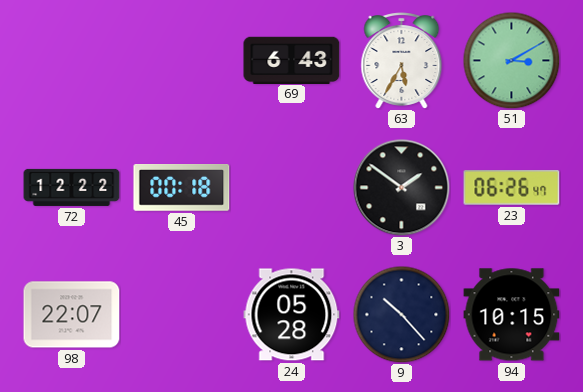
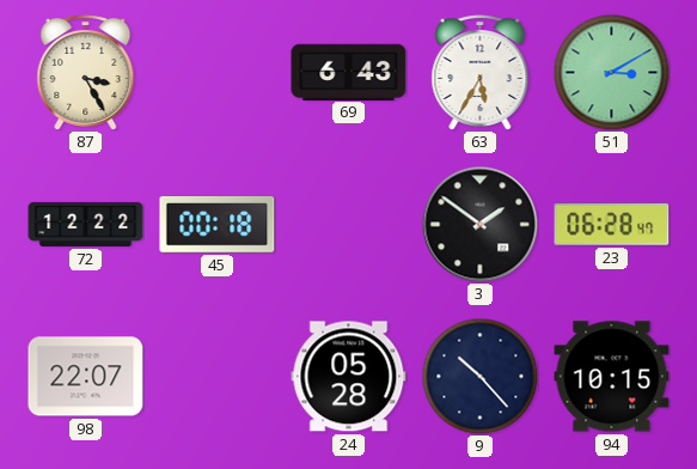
87: none -> 3:25 (86, 73)
23: 06:26 -> 06:28 (612, 225)
